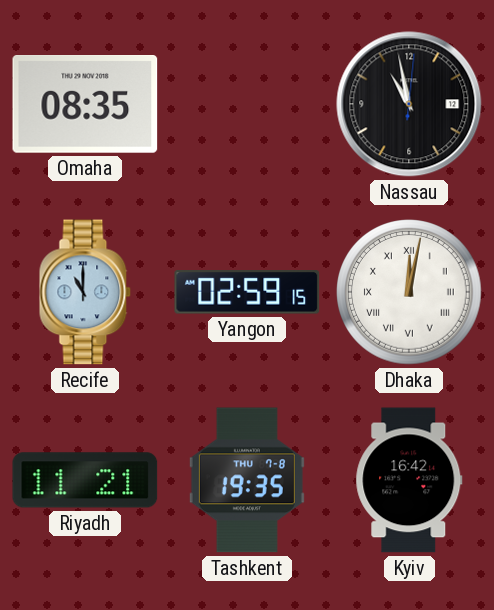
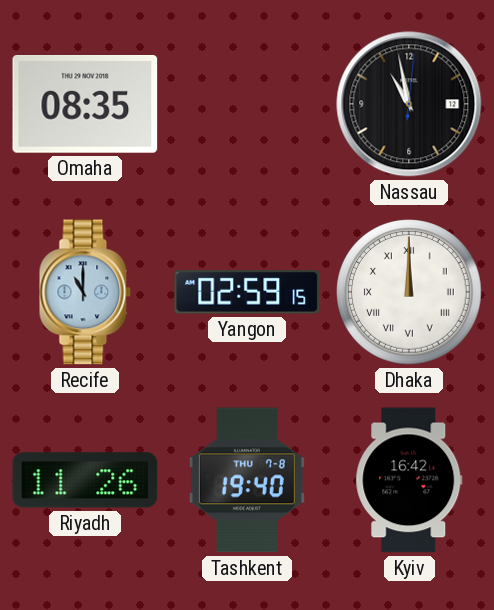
Dhaka: 12:02 -> 12:00 (410, 293)
Riyadh: 11:21 -> 11:26 (85, 480)
Tashkent: 19:35 -> 19:40 (247, 480)
